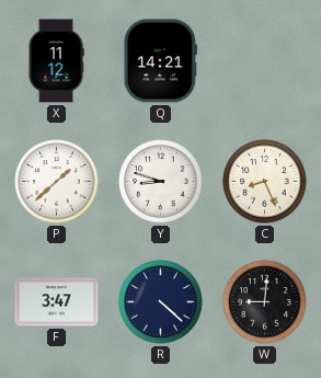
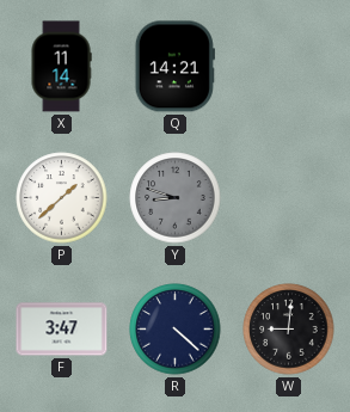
X: 11:12 -> 11:14 (61, 67)
Y dial: white -> grey (176, 198)
C: 8:26 -> none (265, 182)
